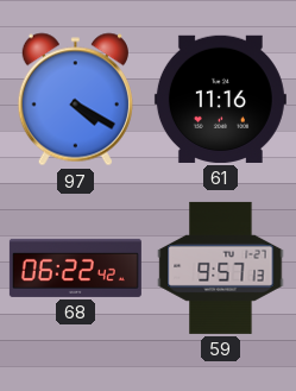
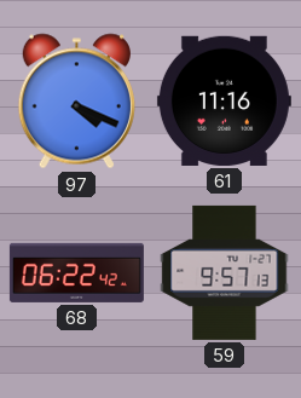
97: 4:20 -> 4:19 (76, 102)
